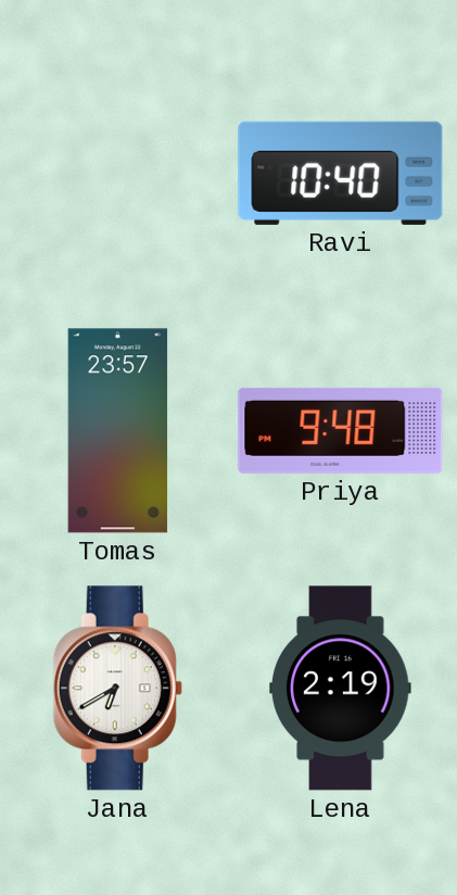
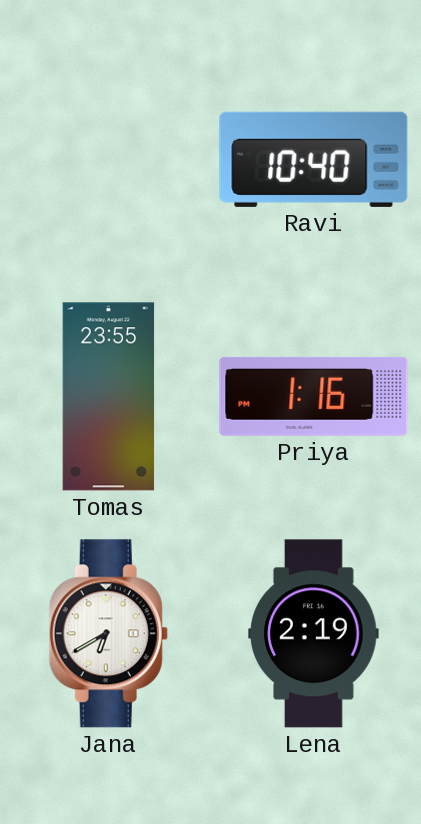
Tomas: 23:57 -> 23:55 (109, 397)
Priya: 9:48 -> 1:16 (314, 396)
